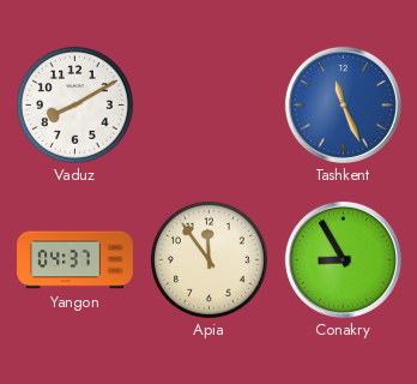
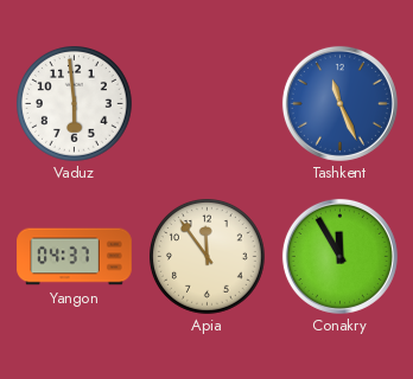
Vaduz: 8:10 -> 5:59 (75, 104)
Conakry: 8:55 -> 11:55 (339, 256)
